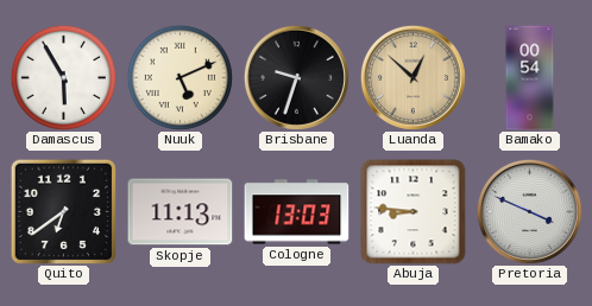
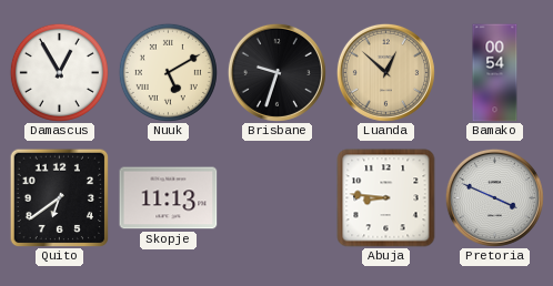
Damascus: 5:55 -> 12:55 (59, 72)
Nuuk: 5:11 -> 5:10 (168, 72)
Cologne: 13:03 -> none (297, 212)
